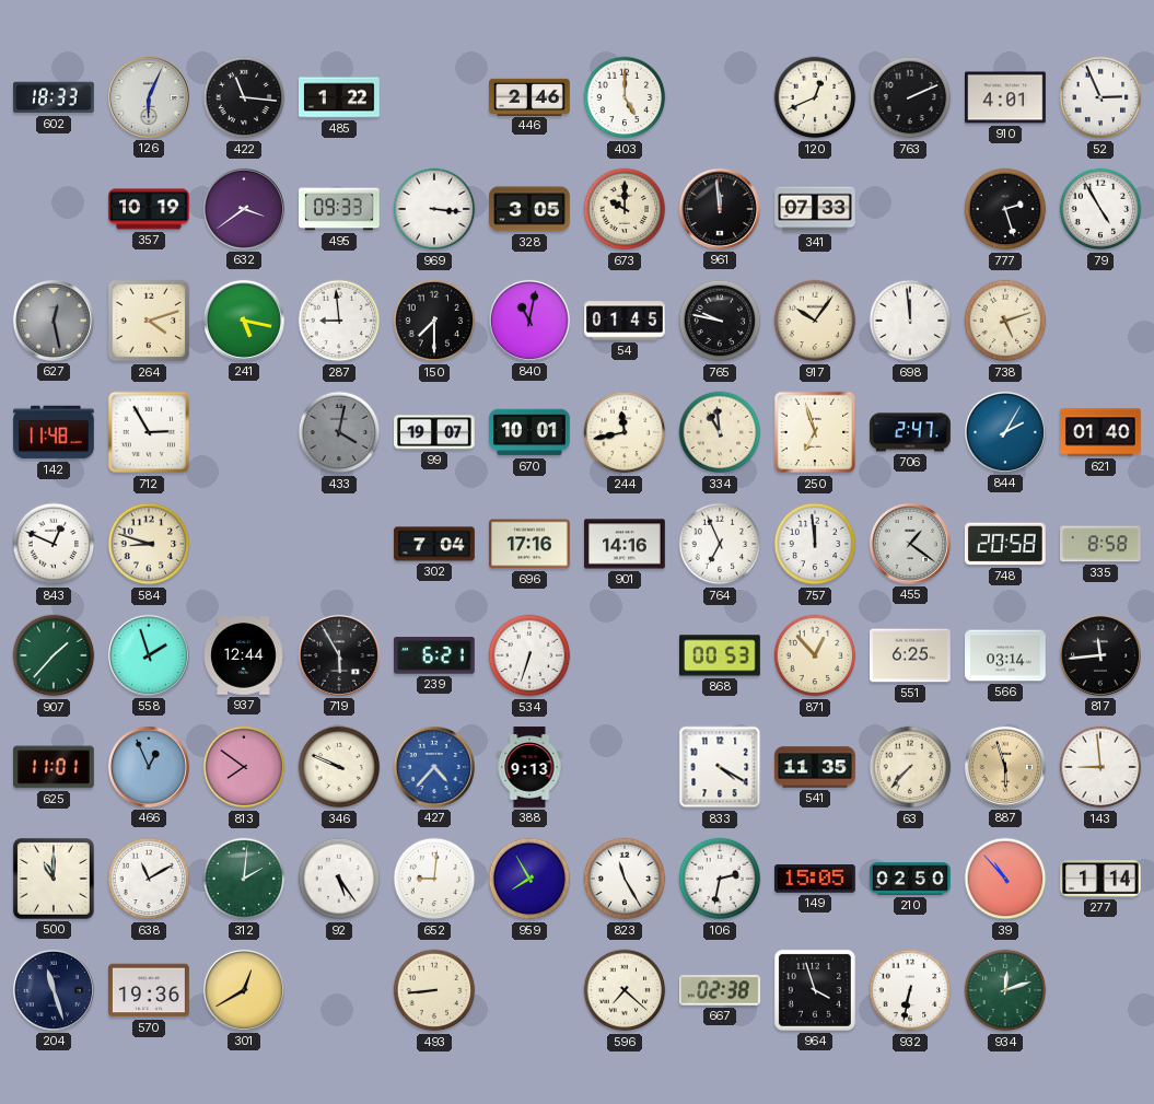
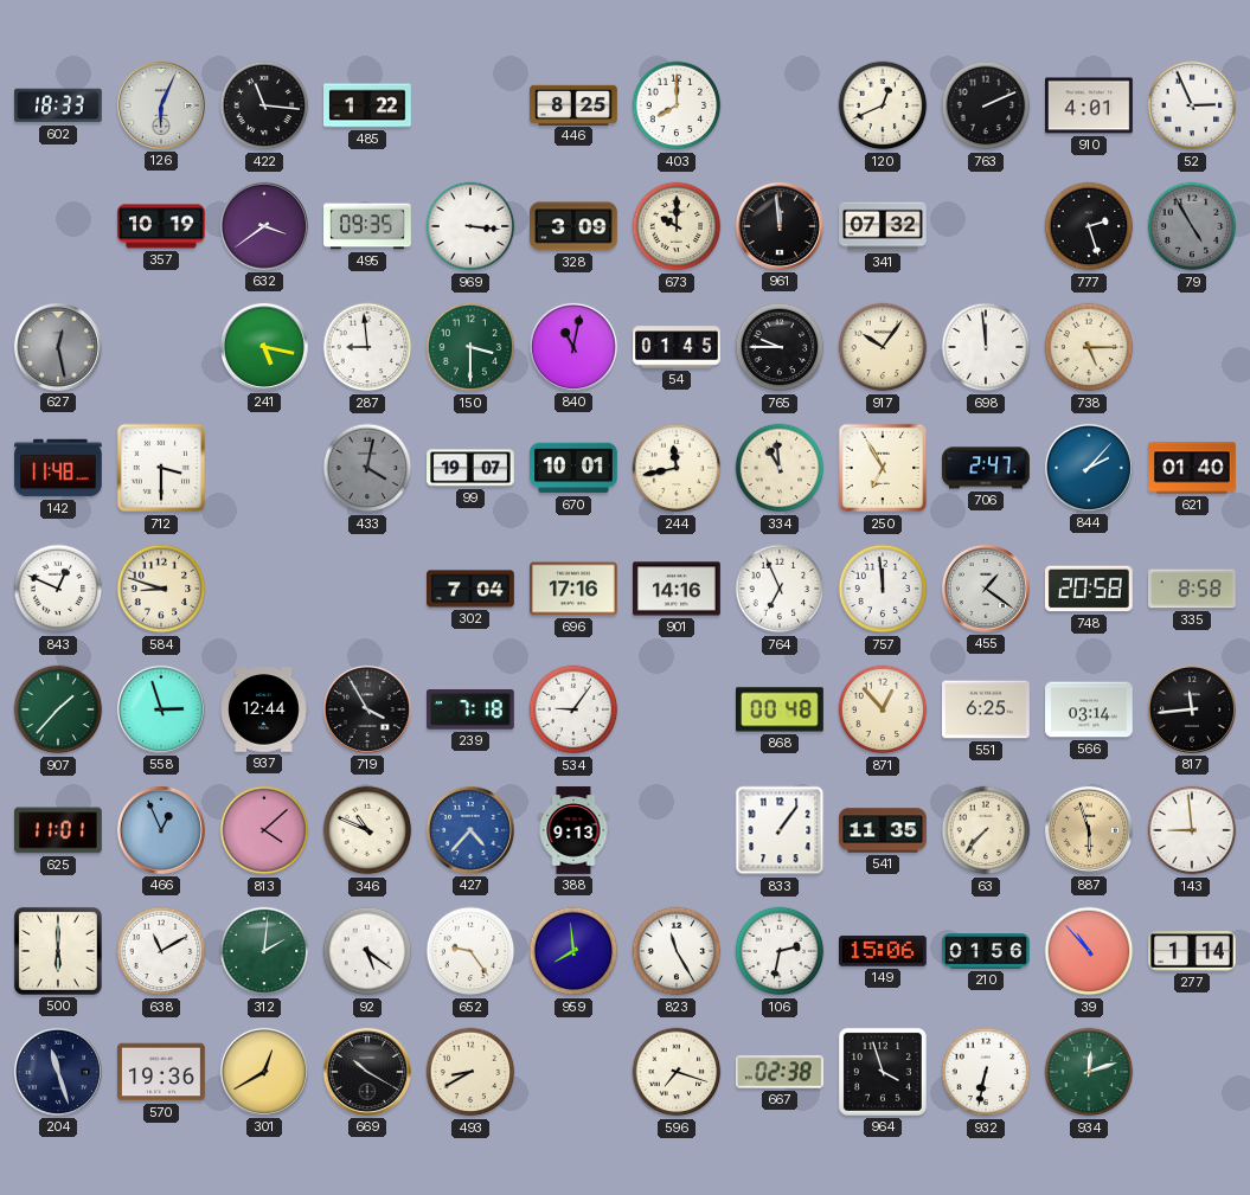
446: 2:46 -> 8:25 (573, 104)
403: 5:00 -> 8:00 (677, 105)
495: 09:33 -> 09:35 (367, 226)
328: 3:05 -> 3:09 (575, 226)
341: 07:33 -> 07:32 (883, 226)
79 dial: white -> grey (1192, 226)
264: 4:12 -> none (149, 321)
150: 7:30 -> 3:30 (470, 347)
150 dial: black -> green (470, 347)
765: 9:47 -> 9:45 (780, 347)
738: 5:12 -> 5:15 (1089, 347)
712: 2:55 -> 3:30 (161, 468)
250: 6:57 -> 6:55 (883, 468)
844: 2:05 -> 2:07 (1089, 468)
558: 1:57 -> 2:57 (161, 709)
719: 5:55 -> 3:55 (367, 709)
239: 6:21 -> 7:18 (472, 709)
534: 6:33 -> 9:06 (573, 709)
868: 00:53 -> 00:48 (781, 709)
813: 7:51 -> 4:08 (264, 830)
346: 9:49 -> 10:49 (367, 830)
833: 4:20 -> 1:06 (780, 830)
500: 11:00 -> 6:00 (58, 951)
92: 5:24 -> 5:21 (367, 951)
652: 9:01 -> 9:24 (470, 951)
959: 7:55 -> 7:59 (573, 951)
149: 15:05 -> 15:06 (884, 951)
210: 02:50 -> 01:56 (986, 951)
669: none -> 10:20 (367, 1072)
493: 8:44 -> 8:40 (470, 1072)
596: 7:22 -> 7:18 (677, 1072)
